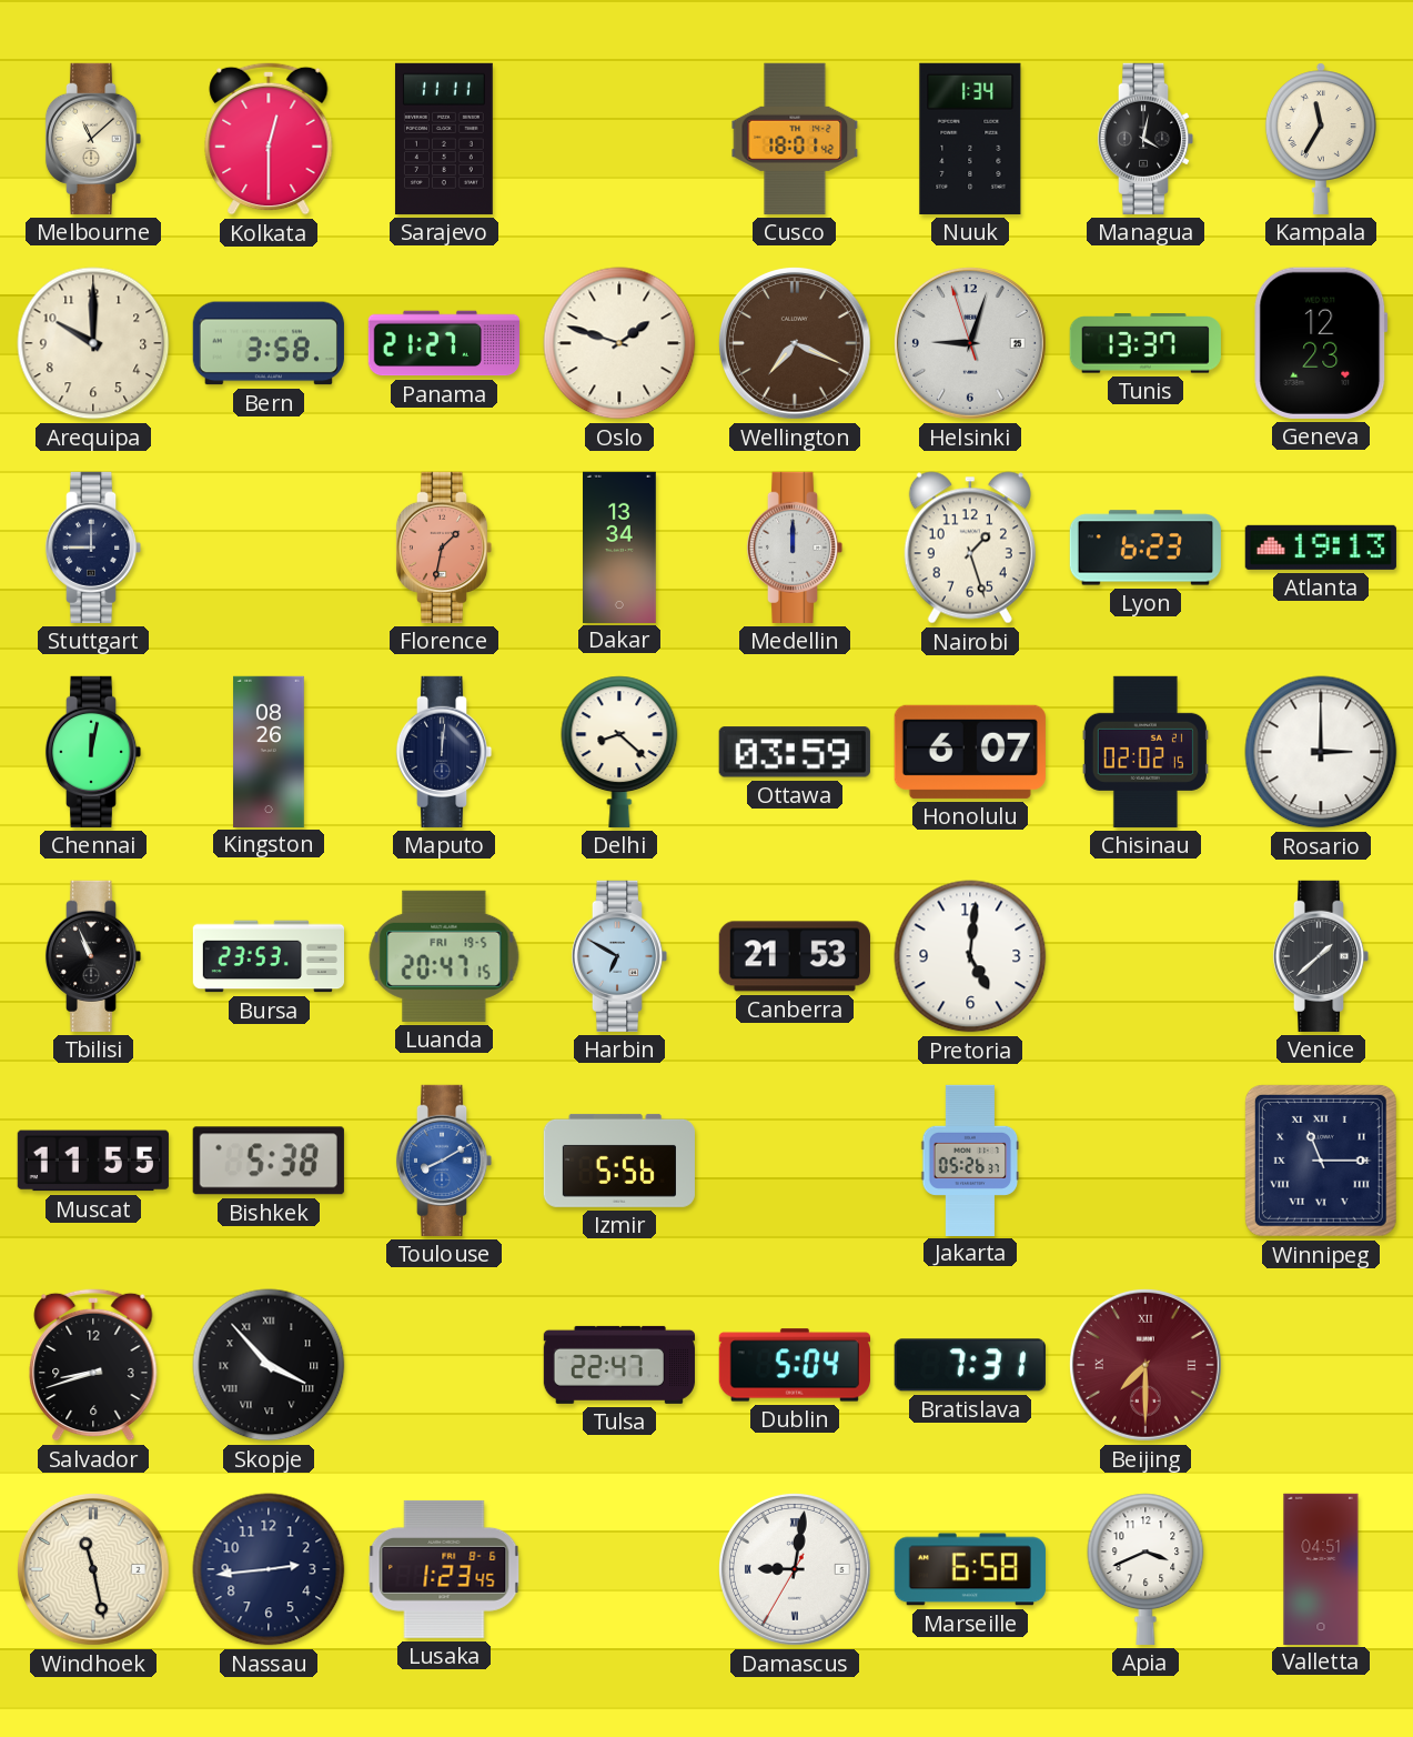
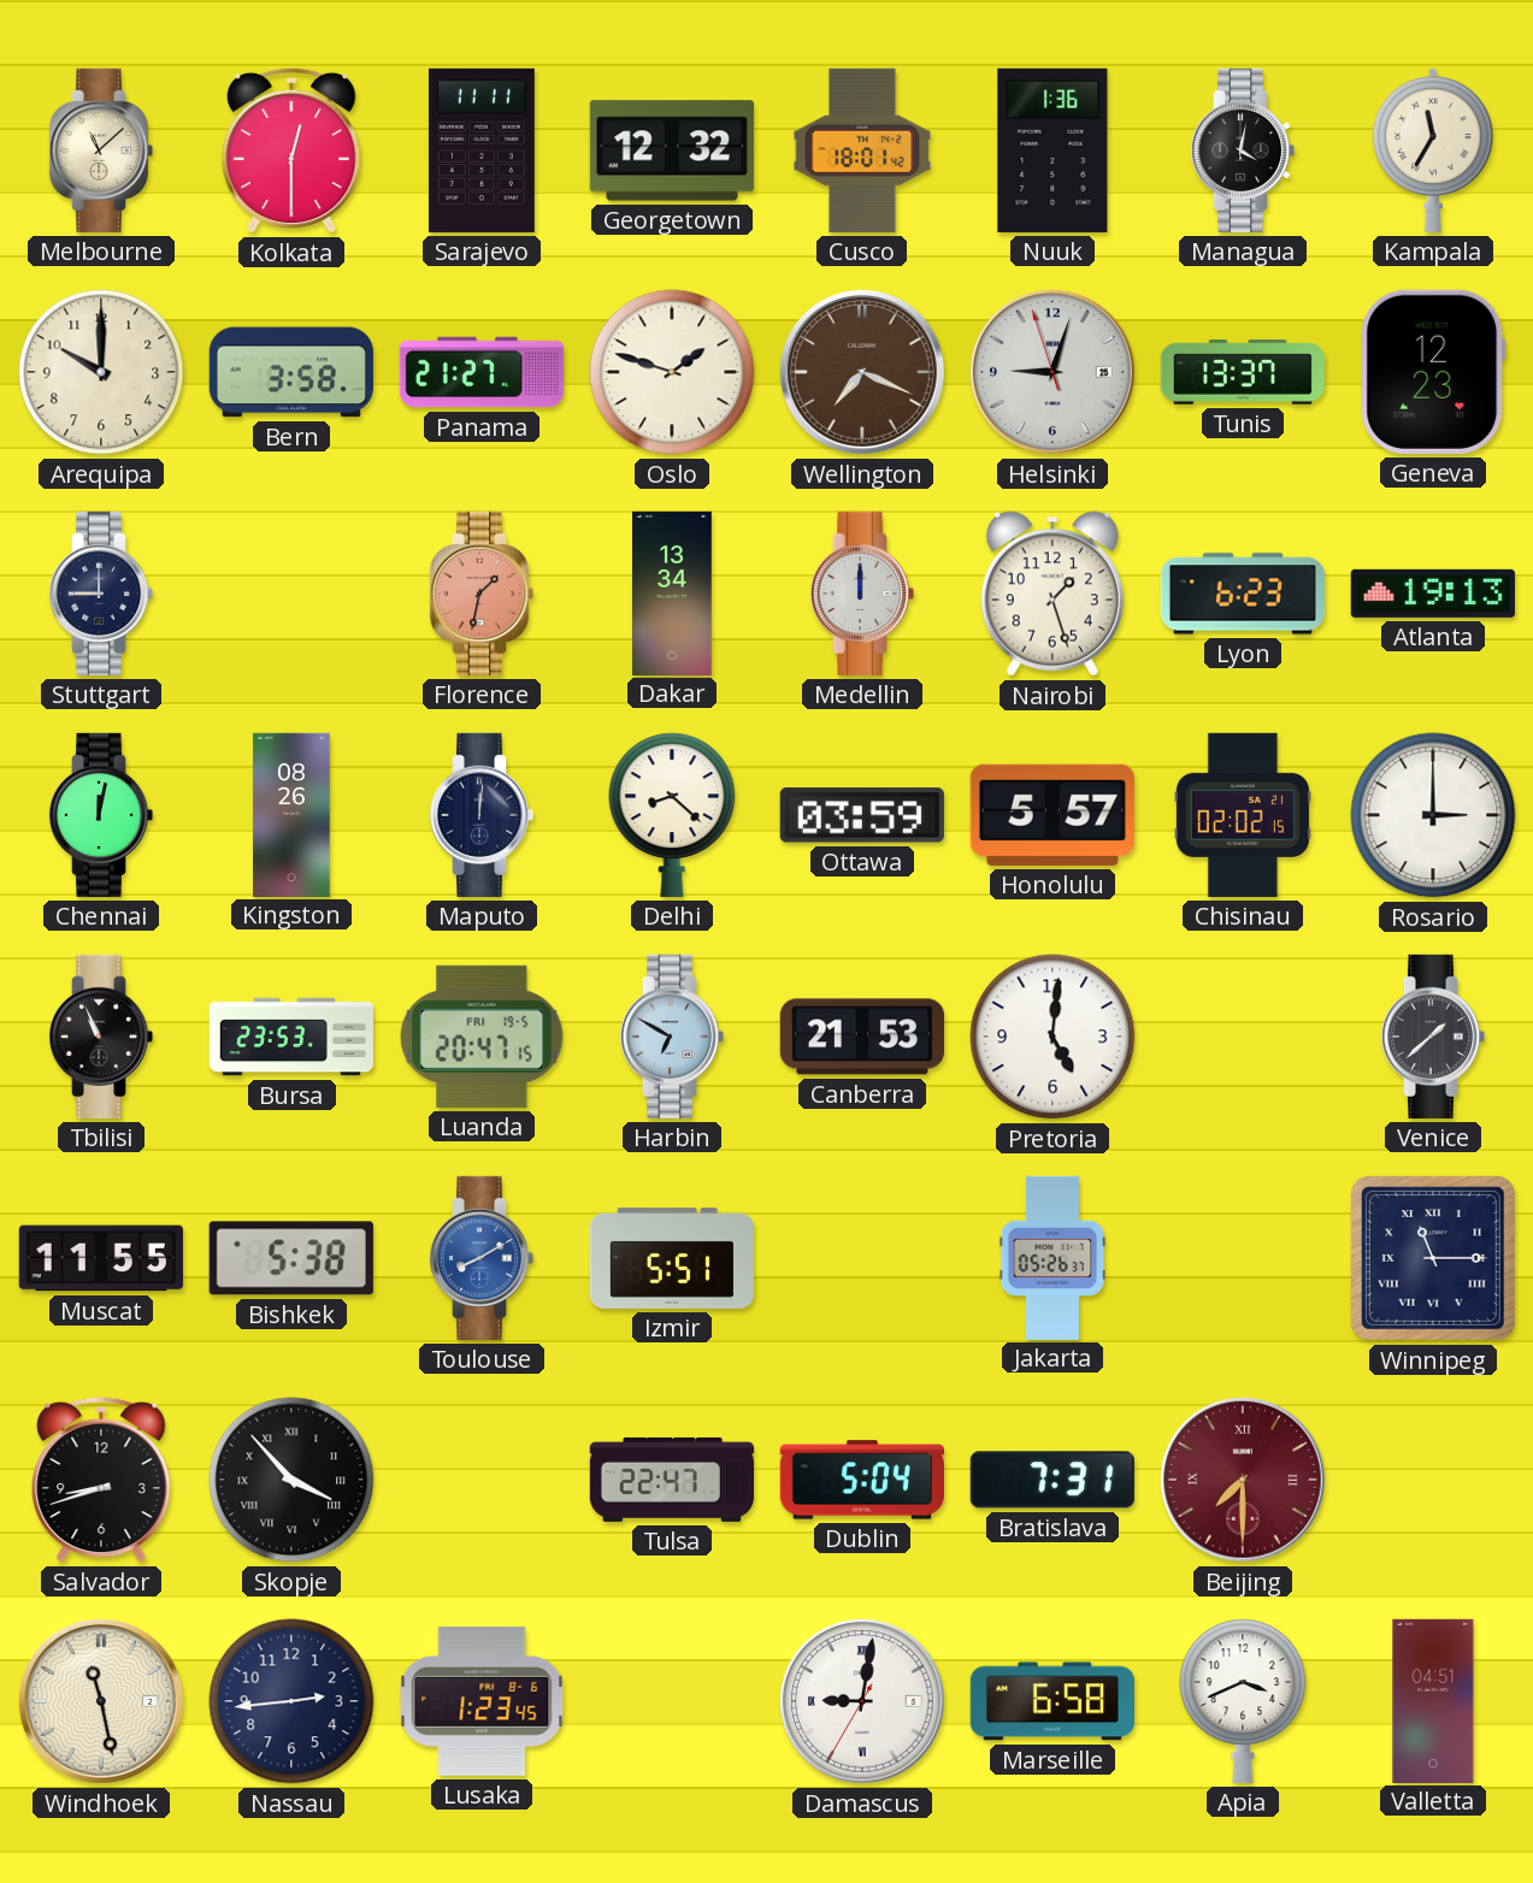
Georgetown: none -> 12:32 (672, 150)
Nuuk: 1:34 -> 1:36 (1053, 150)
Honolulu: 6:07 -> 5:57 (1053, 815)
Izmir: 5:56 -> 5:51 (672, 1258)
